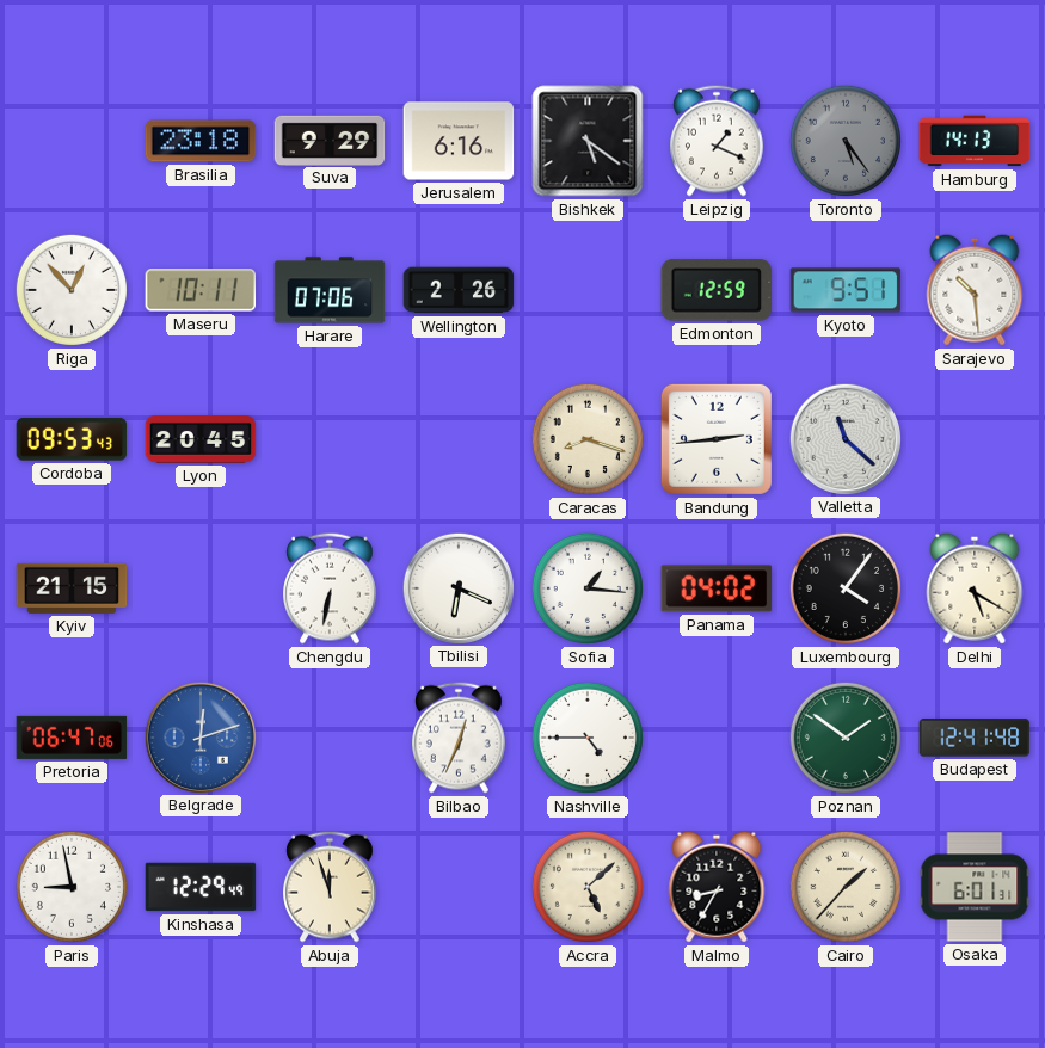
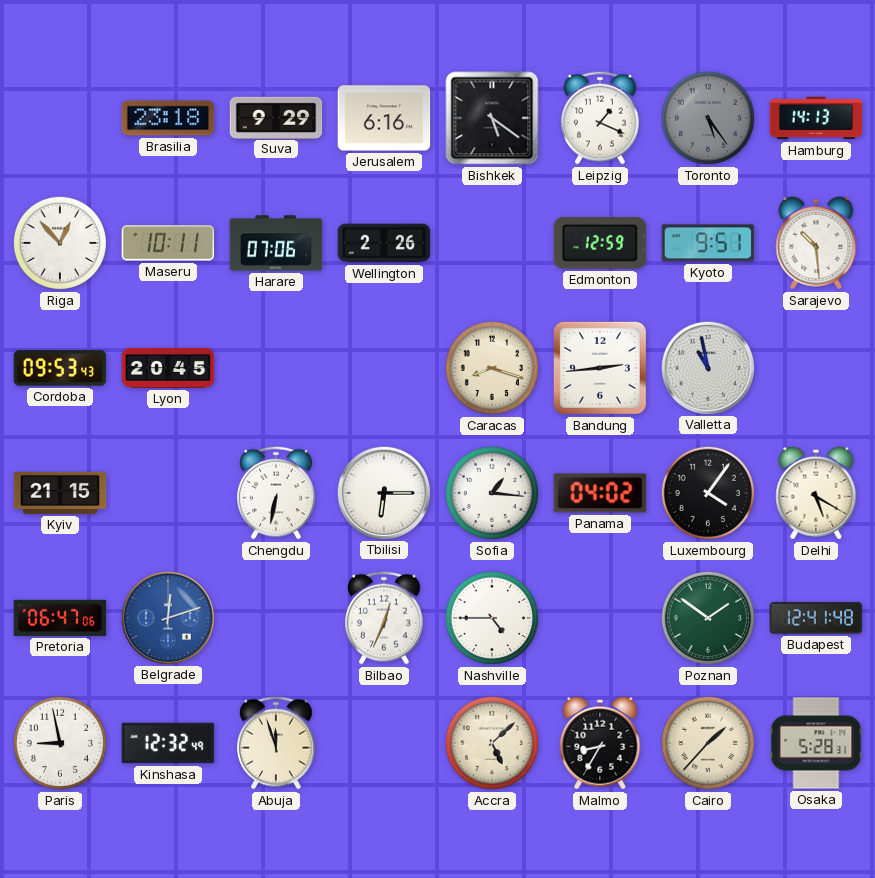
Valletta: 11:22 -> 10:58 (707, 367)
Tbilisi: 6:19 -> 6:15 (383, 492)
Kinshasa: 12:29 -> 12:32 (168, 743)
Osaka: 6:01 -> 5:28 (816, 743)
